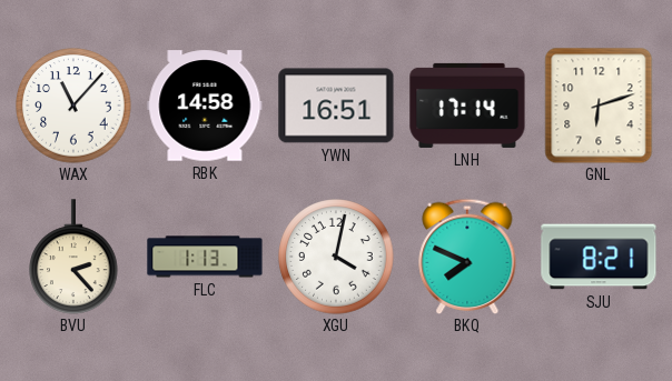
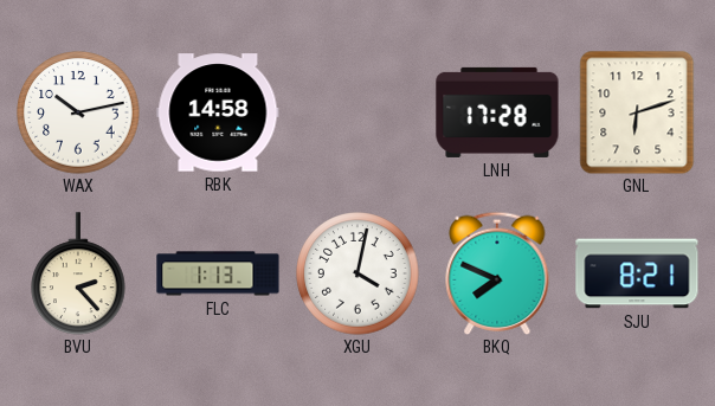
WAX: 11:07 -> 10:13 (78, 112)
YWN: 16:51 -> none (336, 106)
LNH: 17:14 -> 17:28 (497, 112)
